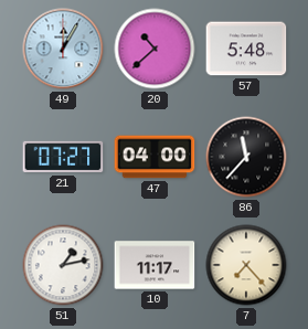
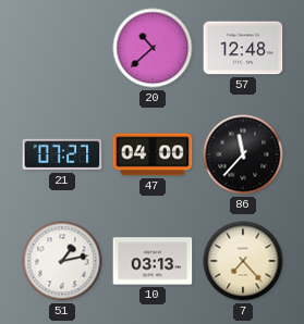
49: 12:05 -> none (63, 49)
57: 5:48 -> 12:48 (243, 48)
10: 11:17 -> 03:13 (153, 261)
